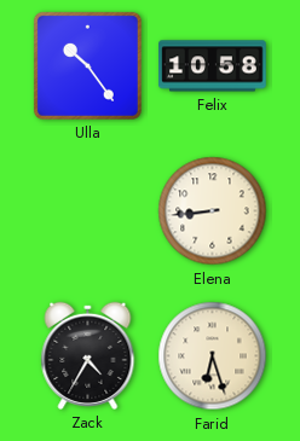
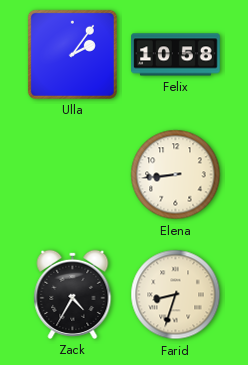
Ulla: 10:24 -> 2:06 (72, 54)
Farid: 6:27 -> 8:33 (176, 295)
